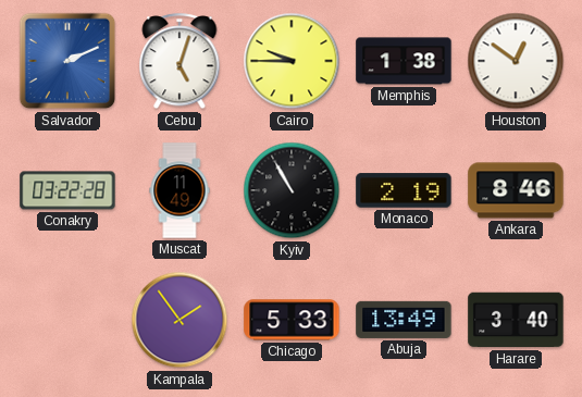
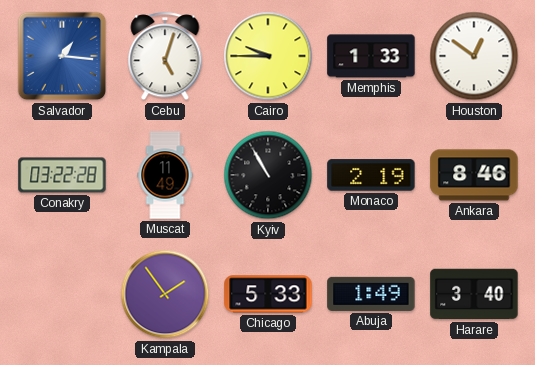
Salvador: 2:11 -> 1:16 (62, 56)
Memphis: 1:38 -> 1:33 (371, 56)
Abuja: 13:49 -> 1:49 (371, 294)
